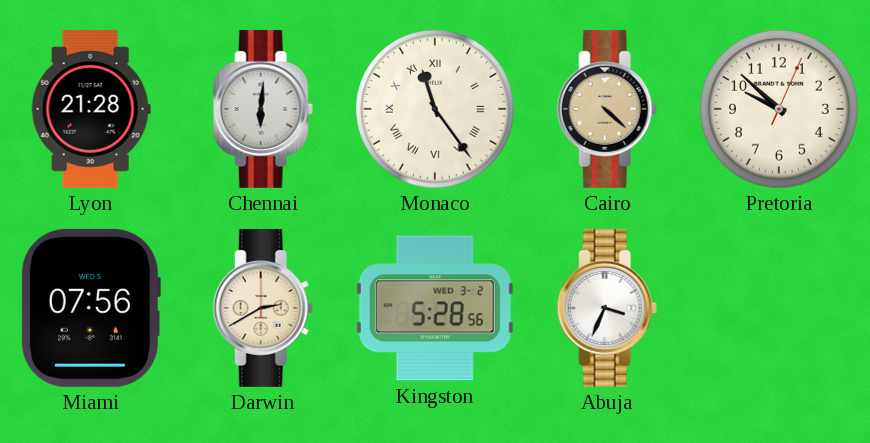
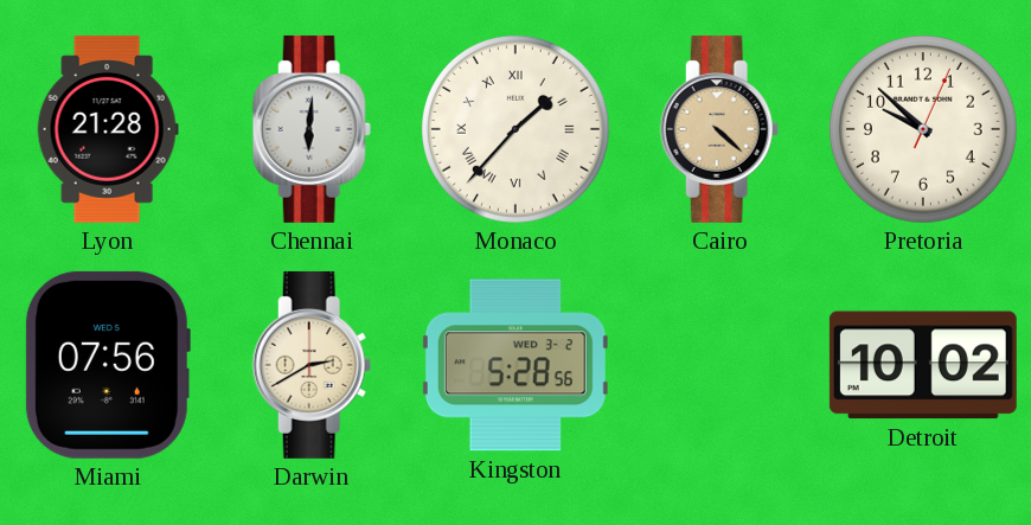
Monaco: 11:24 -> 1:37 (517, 130)
Abuja: 3:34 -> none (607, 308)
Detroit: none -> 10:02 (923, 365)
